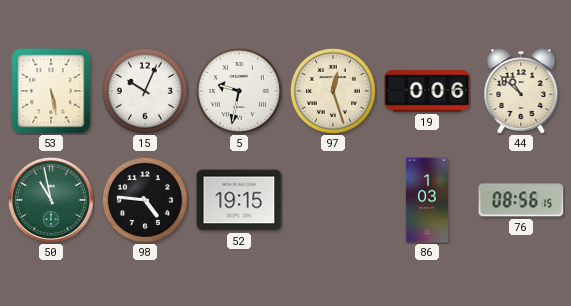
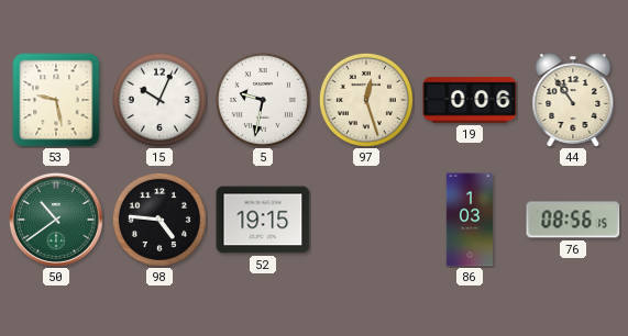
53: 5:28 -> 9:28 (56, 100)
44: 10:52 -> 10:54 (573, 100)
50: 10:58 -> 10:39 (56, 220)
